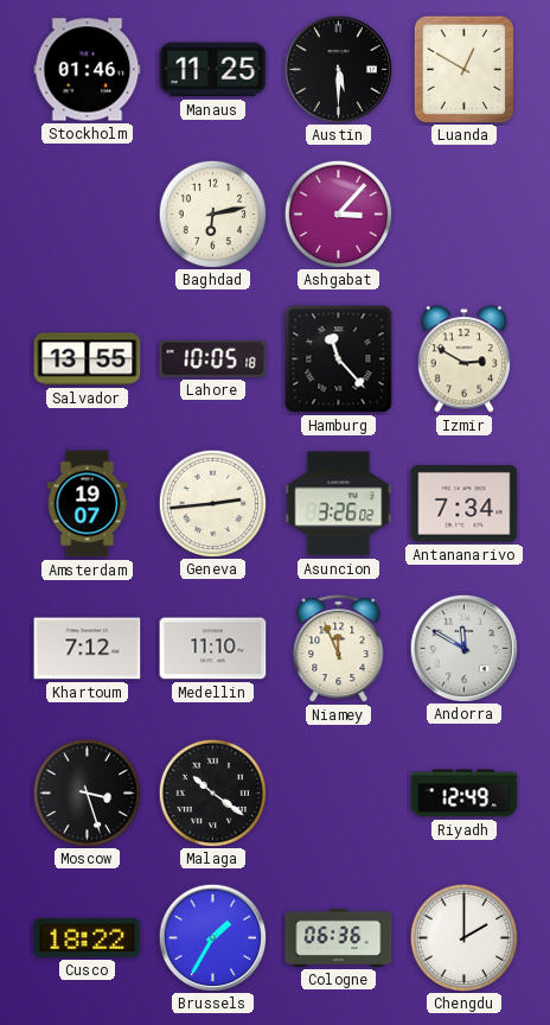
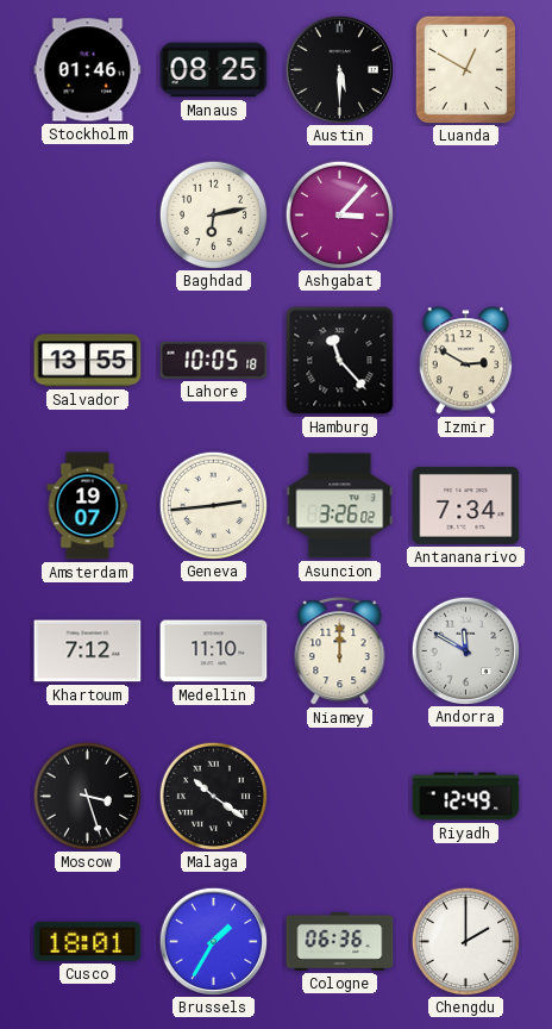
Manaus: 11:25 -> 08:25 (214, 70)
Niamey: 11:56 -> 12:00 (340, 651)
Cusco: 18:22 -> 18:01 (88, 941)
